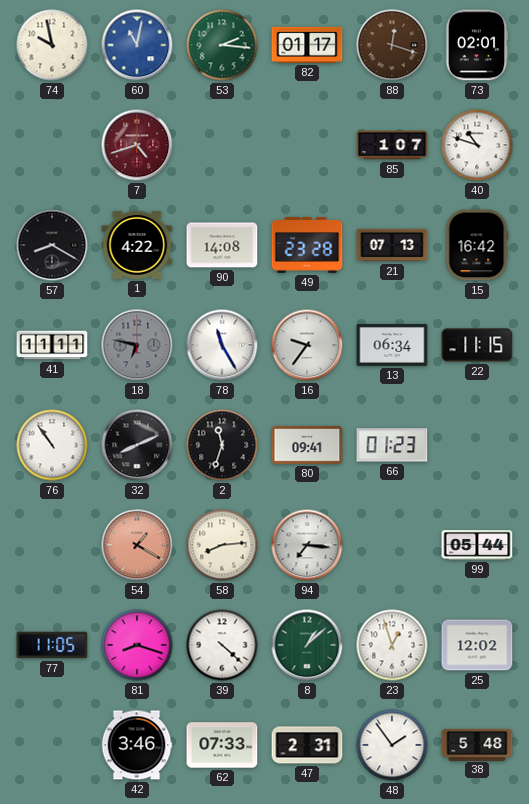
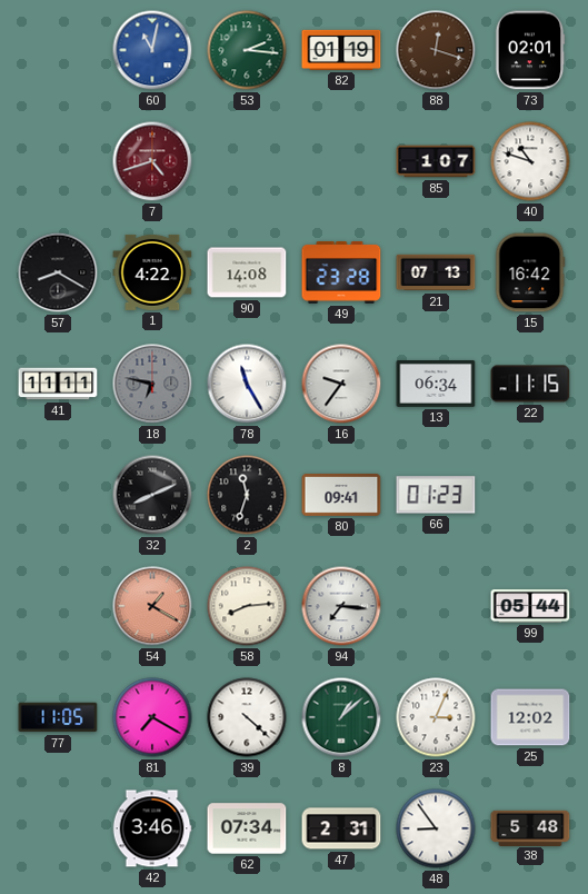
74: 9:58 -> none (52, 45)
82: 01:17 -> 01:19 (341, 50)
76: 10:54 -> none (52, 445)
81: 8:18 -> 7:20 (152, 717)
23: 12:57 -> 3:04 (436, 717)
62: 07:33 -> 07:34 (247, 828)
48: 1:54 -> 8:54 (436, 828)
